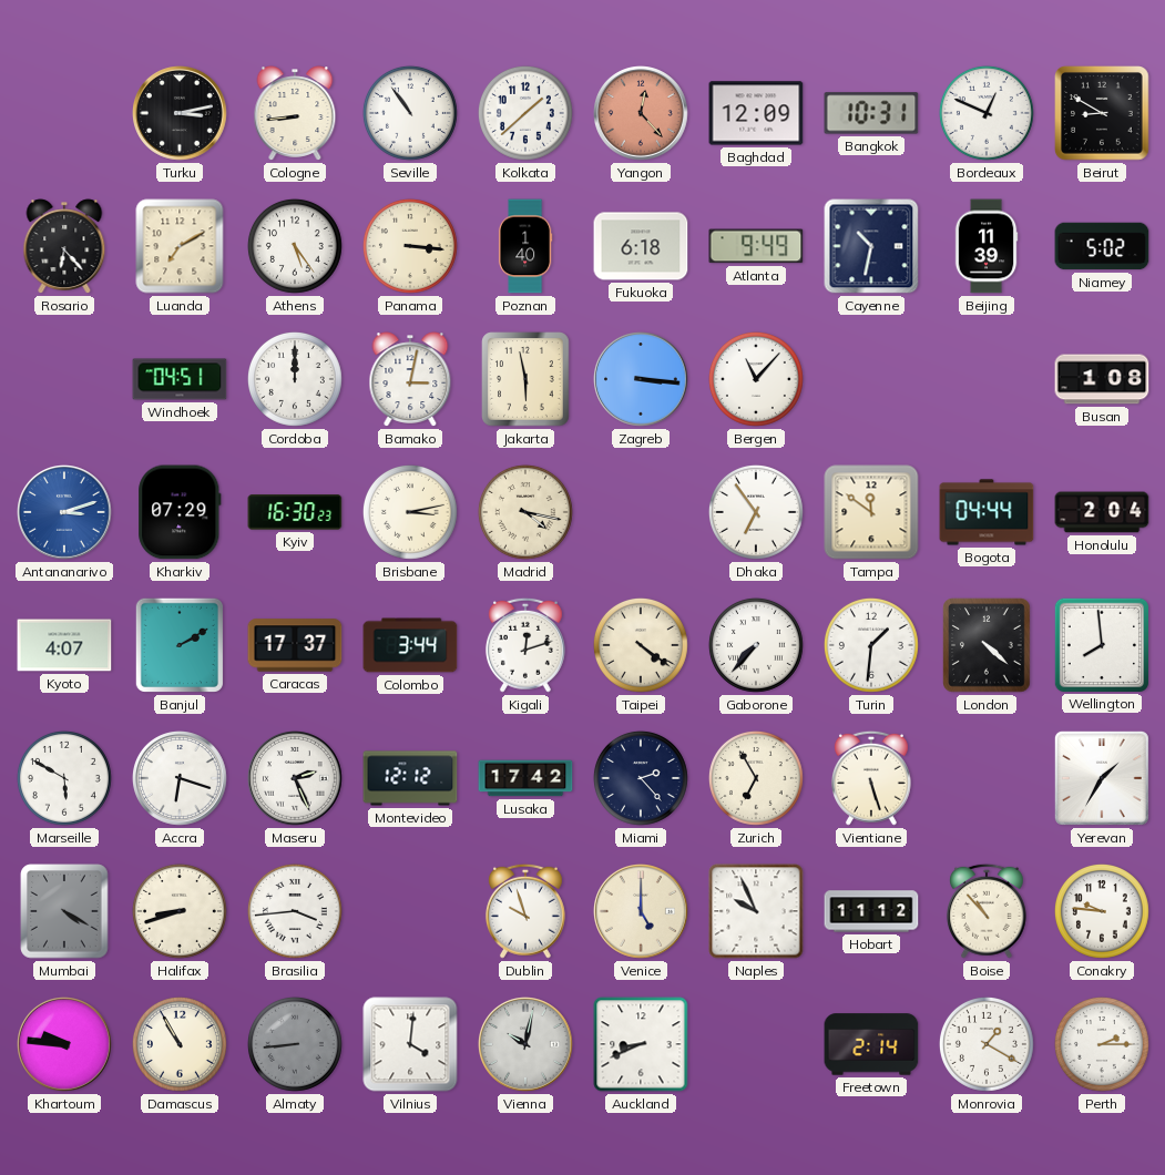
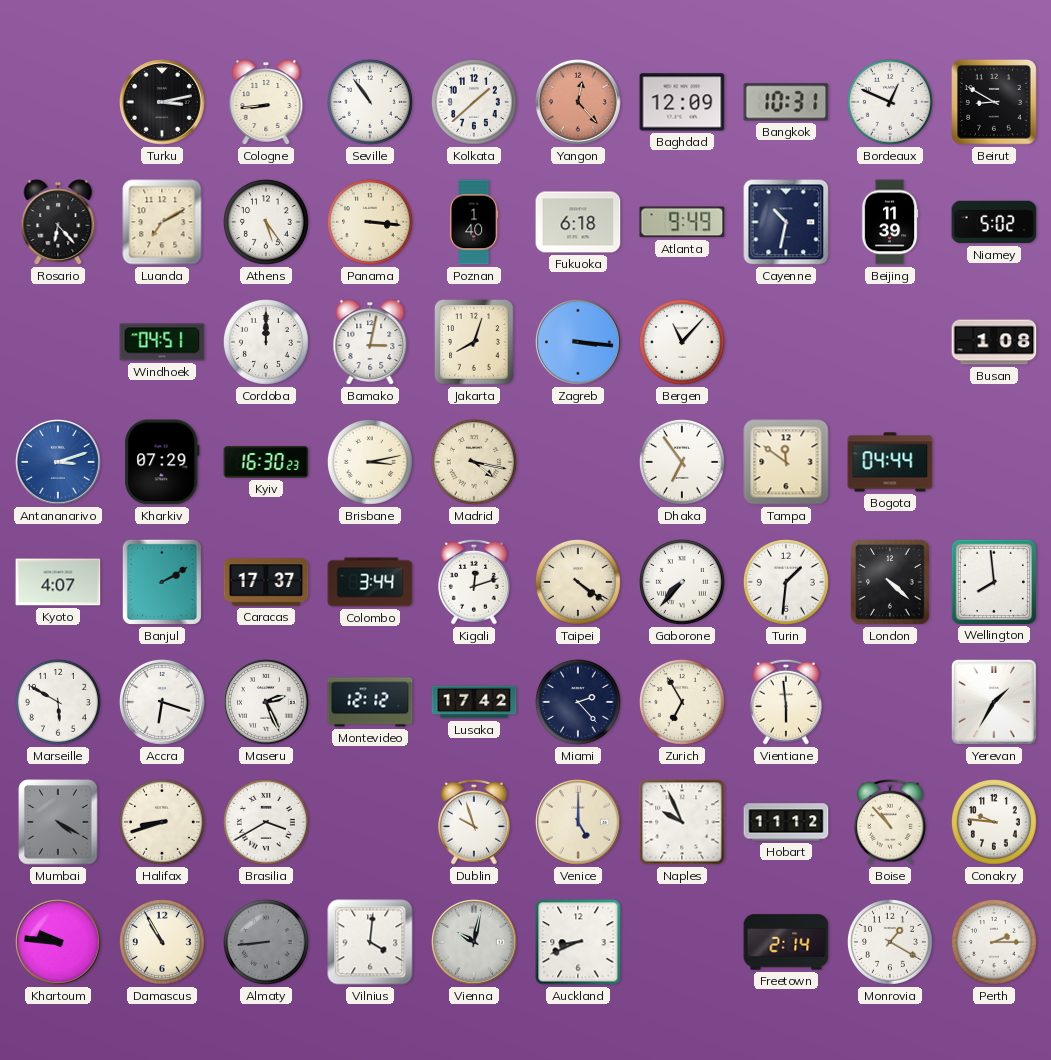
Jakarta: 5:58 -> 8:03 (474, 342)
Honolulu: 2:04 -> none (1102, 512)
Vientiane: 5:27 -> 5:59 (786, 702)
Brasilia: 3:44 -> 3:40 (266, 822)
